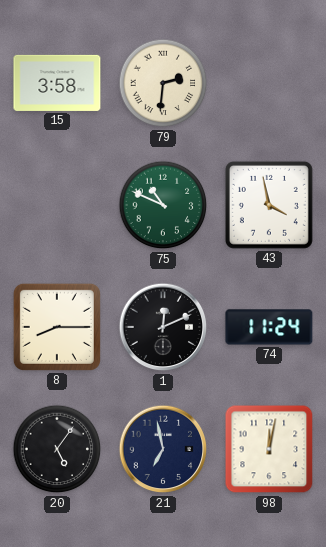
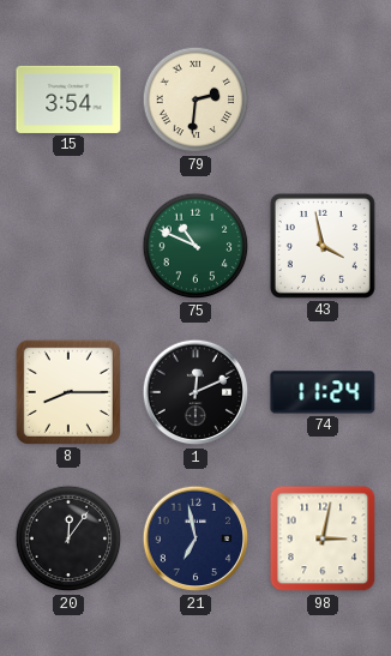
15: 3:58 -> 3:54 (68, 100)
20: 5:06 -> 12:06 (68, 538)
98: 12:02 -> 3:02 (323, 538)
